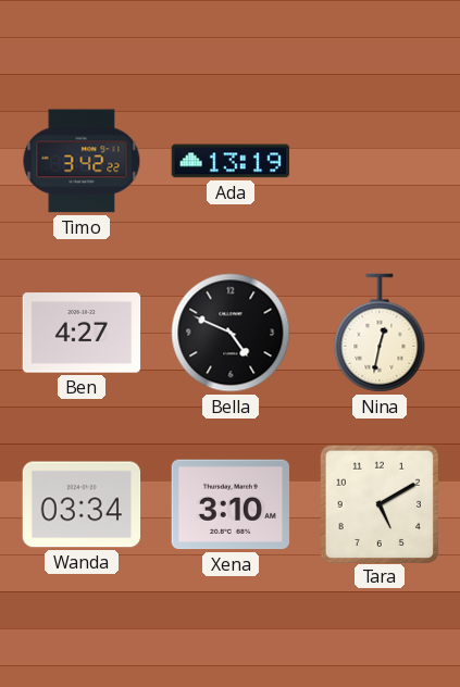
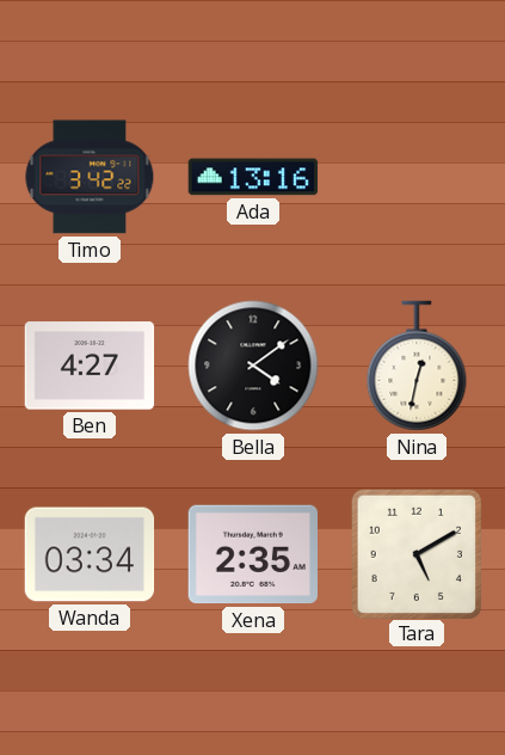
Ada: 13:19 -> 13:16 (253, 177)
Bella: 4:49 -> 4:09 (253, 366)
Xena: 3:10 -> 2:35 (252, 554)
